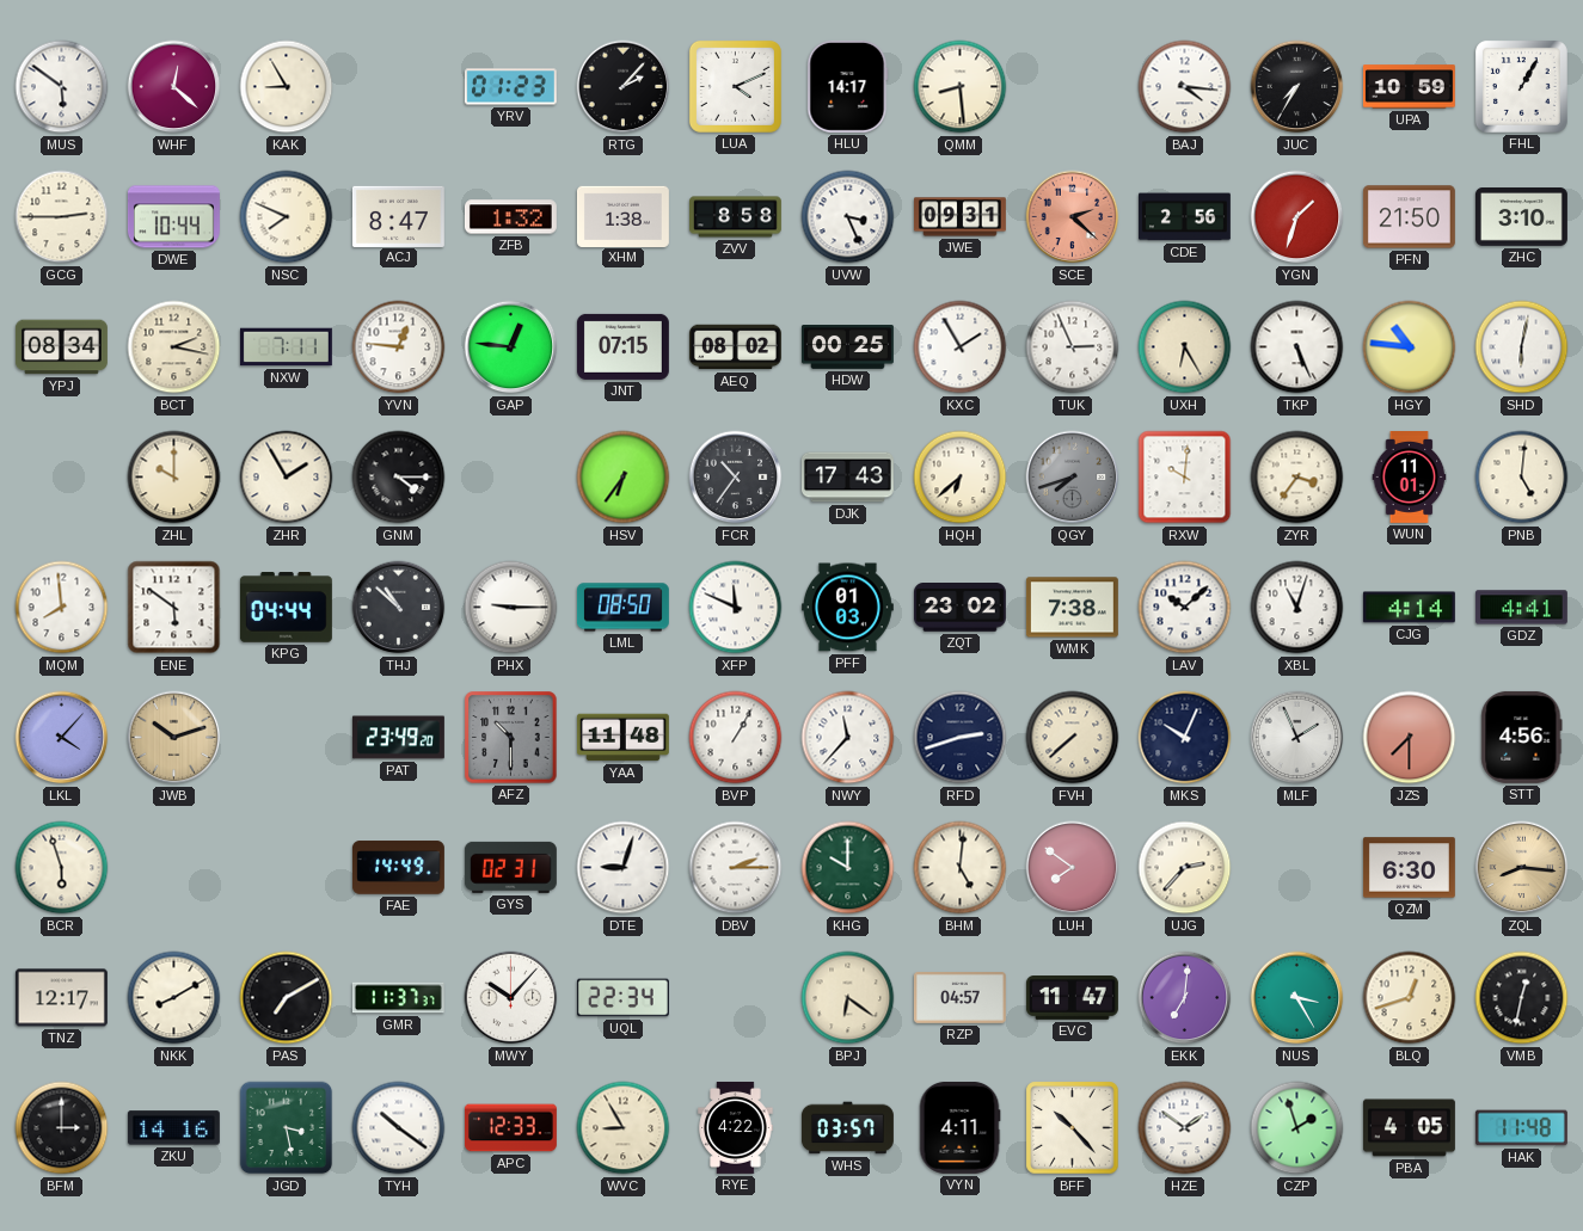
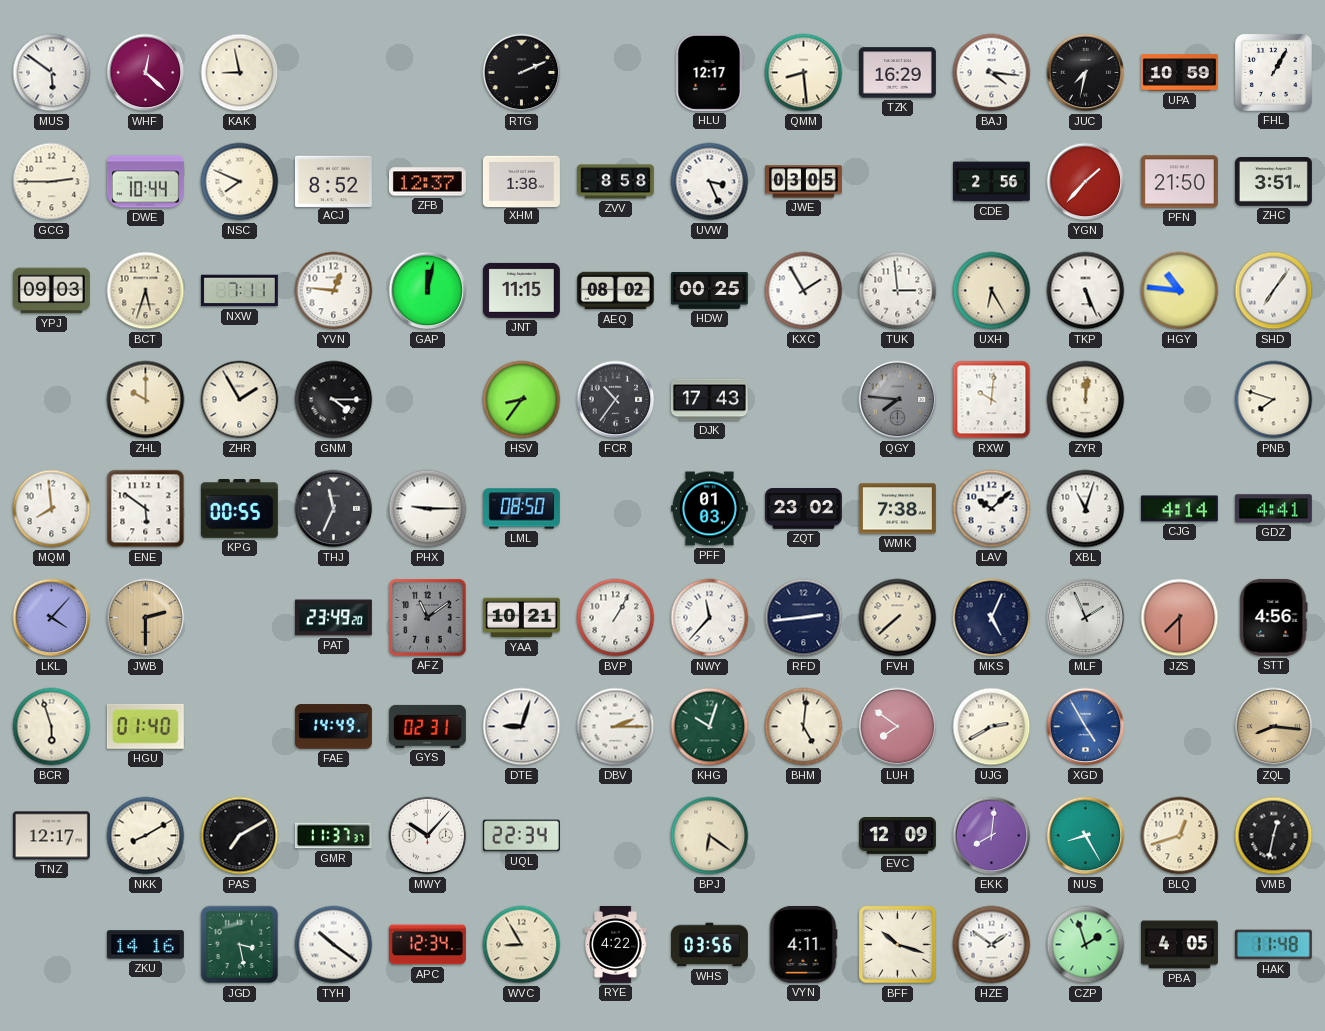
KAK: 8:55 -> 8:58 (240, 73)
YRV: 01:23 -> none (510, 87)
RTG: 2:07 -> 2:11 (522, 73)
LUA: 4:11 -> none (735, 86)
HLU: 14:17 -> 12:17 (710, 72)
TZK: none -> 16:29 (897, 73)
JUC: 7:35 -> 7:32 (1086, 73)
ACJ: 8:47 -> 8:52 (333, 181)
ZFB: 1:32 -> 12:37 (427, 182)
JWE: 09:31 -> 03:05 (804, 182)
SCE: 2:22 -> none (1073, 217)
YGN: 1:33 -> 1:37 (1086, 182)
ZHC: 3:10 -> 3:51 (1273, 182)
YPJ: 08:34 -> 09:03 (51, 291)
BCT: 2:17 -> 5:33 (146, 291)
GAP: 12:46 -> 12:02 (428, 291)
JNT: 07:15 -> 11:15 (521, 290)
TUK: 2:56 -> 2:59 (898, 291)
SHD: 6:02 -> 7:06 (1274, 291)
HSV: 6:36 -> 8:36 (522, 400)
HQH: 6:38 -> none (961, 478)
QGY: 7:42 -> 7:46 (898, 400)
ZYR: 3:36 -> 12:01 (1086, 400)
WUN: 11:01 -> none (1410, 478)
PNB: 5:01 -> 7:48 (1274, 400)
KPG: 04:44 -> 00:55 (239, 509)
THJ: 10:52 -> 11:34 (334, 509)
XFP: 11:49 -> none (736, 608)
JWB: 10:12 -> 2:30 (146, 618)
AFZ: 10:30 -> 11:09 (428, 618)
YAA: 11:48 -> 10:21 (521, 618)
RFD: 2:42 -> 2:44 (804, 618)
MKS: 10:04 -> 5:04 (992, 618)
HGU: none -> 01:40 (145, 726)
KHG: 10:00 -> 10:03 (710, 727)
UJG: 2:37 -> 2:40 (992, 727)
XGD: none -> 4:55 (1086, 727)
QZM: 6:30 -> none (1409, 868)
RZP: 04:57 -> none (959, 998)
EVC: 11:47 -> 12:09 (897, 836)
EKK: 7:01 -> 8:01 (992, 836)
NUS: 3:25 -> 8:25 (1086, 836)
BFM: 3:00 -> none (62, 1128)
APC: 12:33 -> 12:34 (427, 945)
WHS: 03:57 -> 03:56 (709, 945)
BFF: 10:23 -> 10:18 (898, 945)
